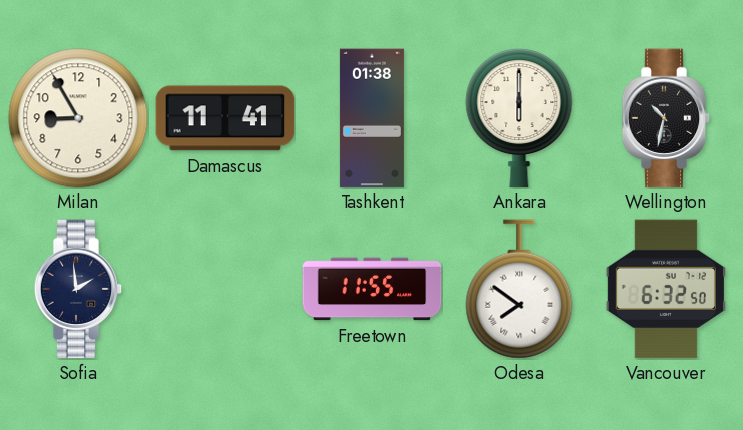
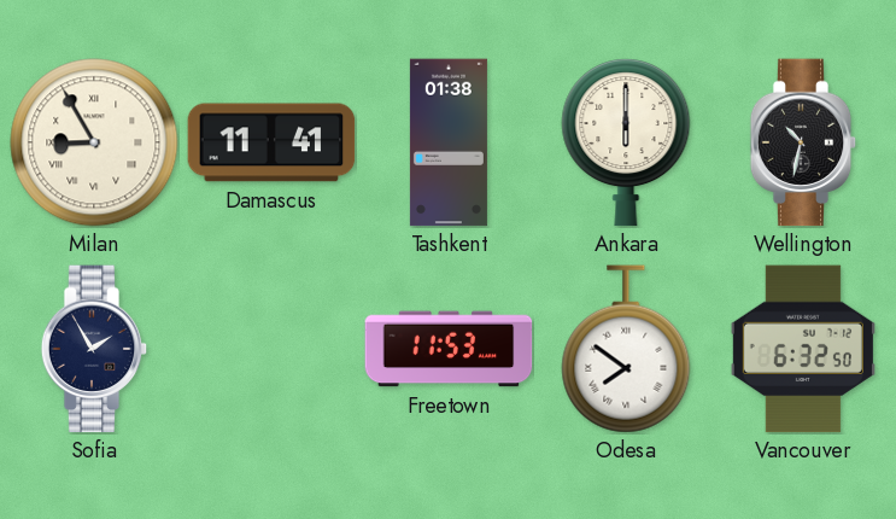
Milan numerals: Arabic -> Roman (94, 142)
Sofia: 1:59 -> 1:55 (94, 349)
Freetown: 11:55 -> 11:53 (449, 349)
